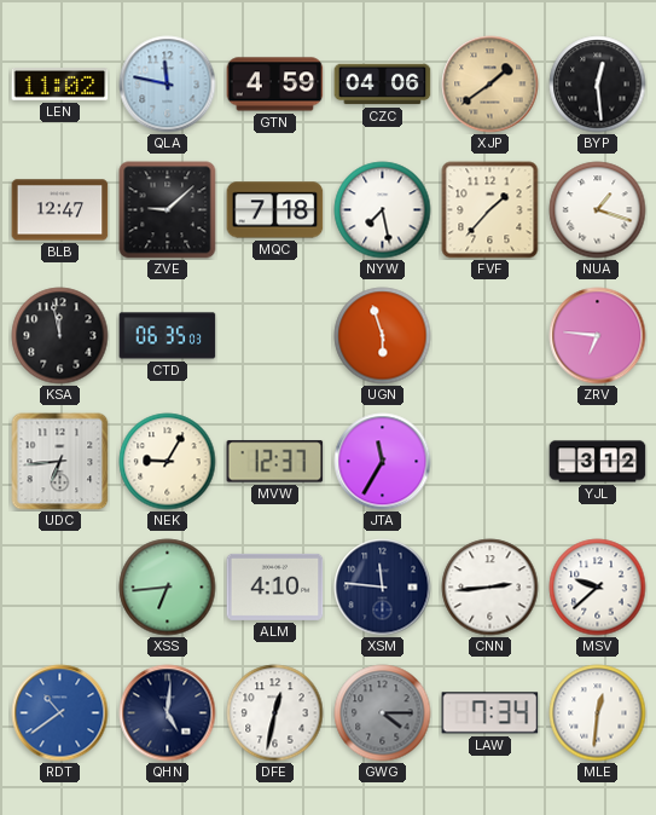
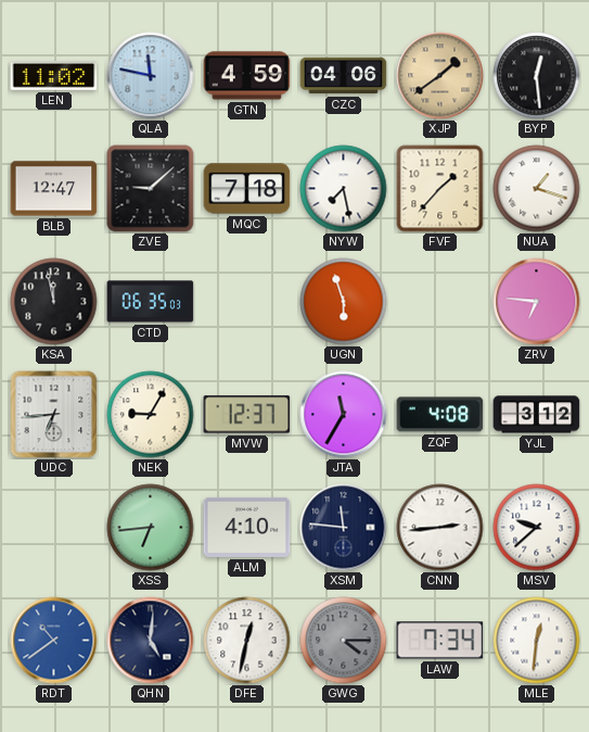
ZQF: none -> 4:08 (440, 415)
